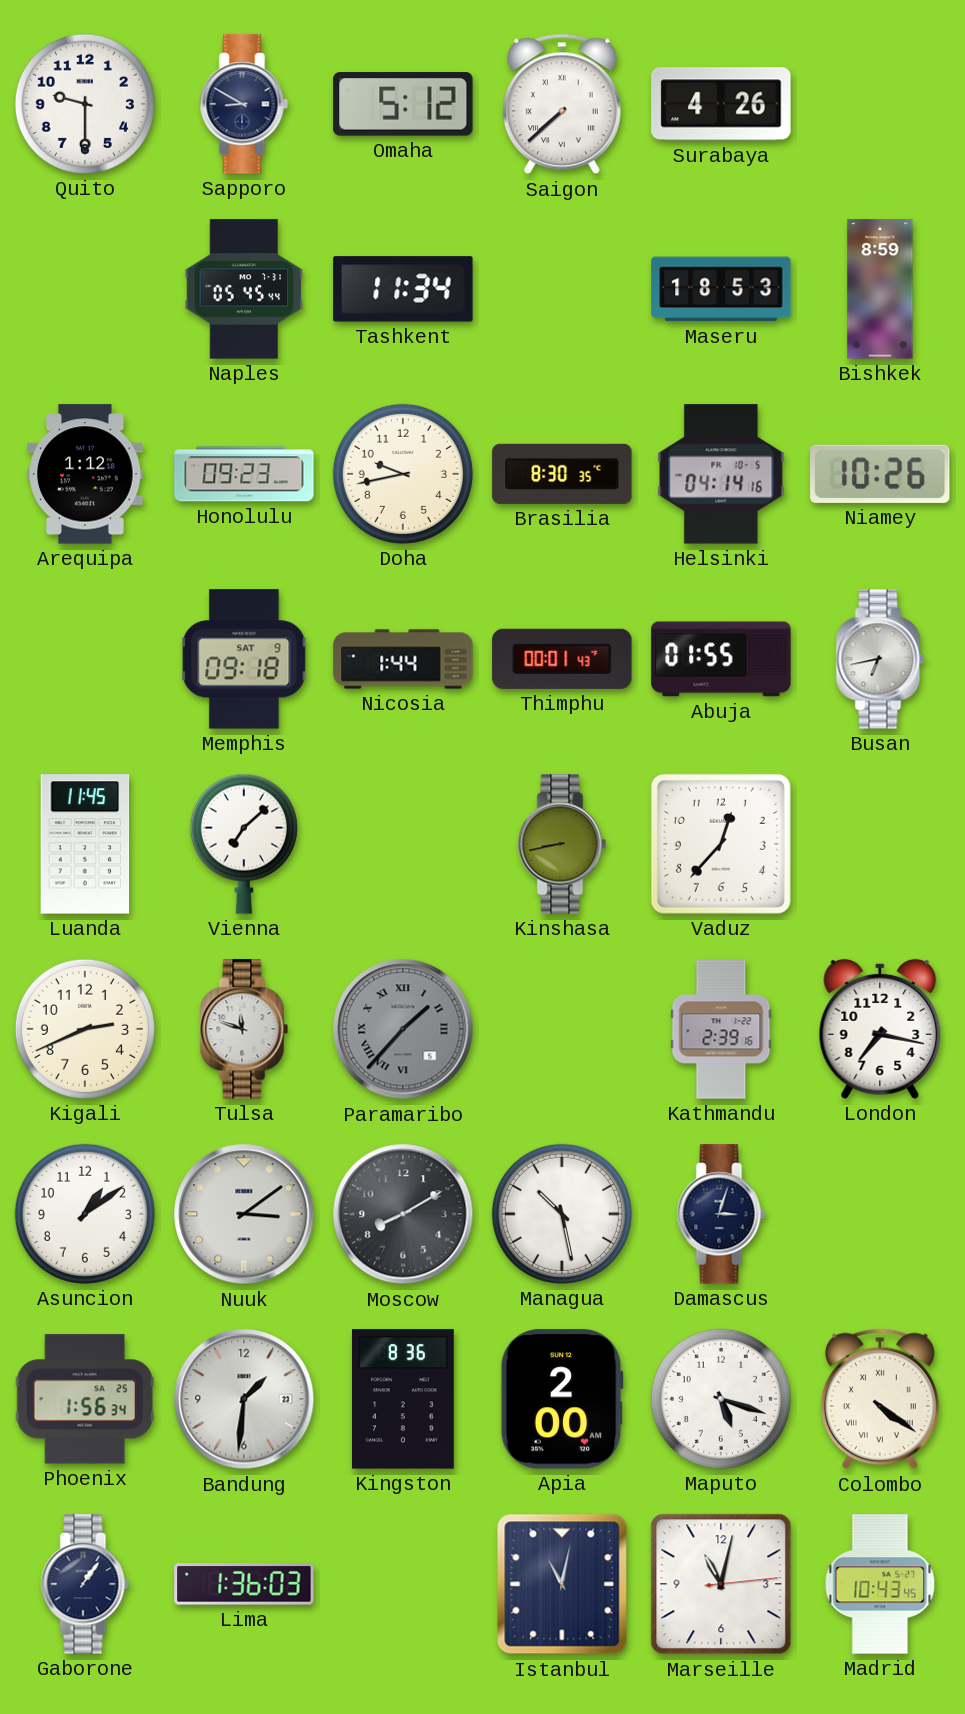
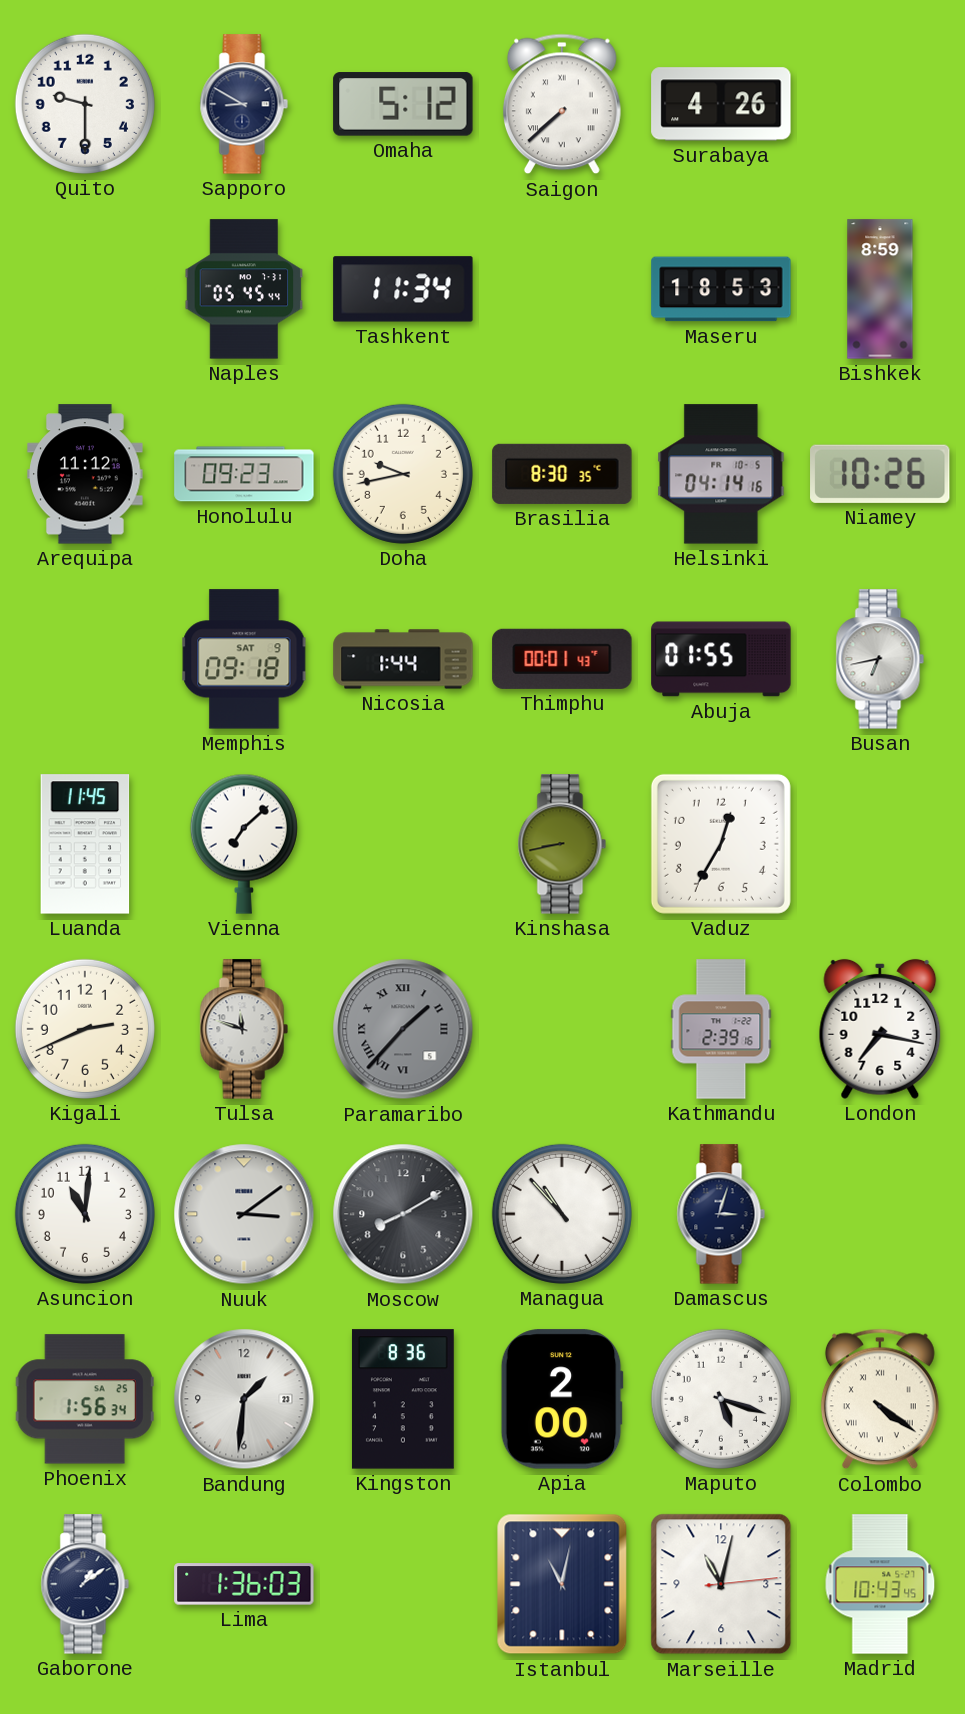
Arequipa: 1:12 -> 11:12 (85, 474)
Vaduz: 12:37 -> 12:35 (721, 844)
Asuncion: 1:09 -> 11:01 (85, 1214)
Managua: 10:28 -> 10:53 (562, 1214)
Gaborone: 1:06 -> 1:09 (85, 1584)
